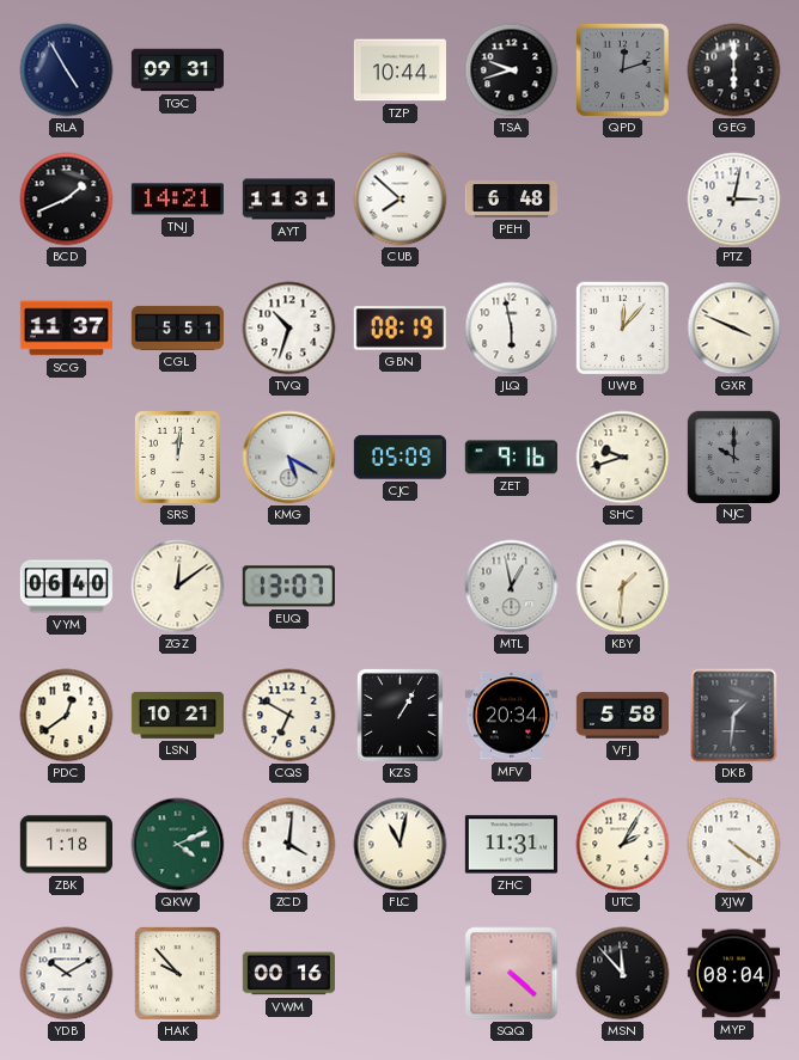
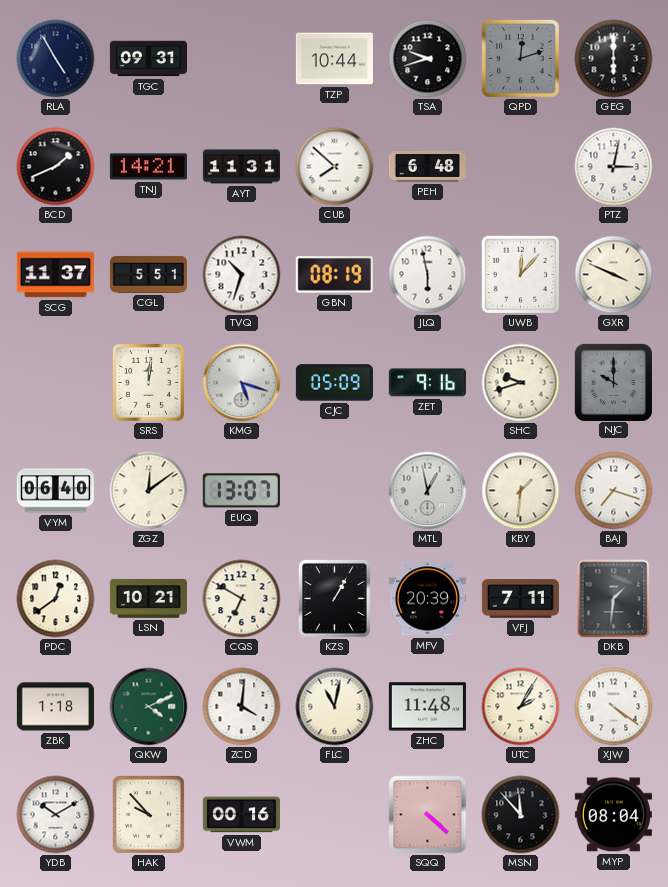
KMG: 5:20 -> 5:18 (242, 383)
BAJ: none -> 7:18 (614, 491)
MFV: 20:34 -> 20:39 (427, 599)
VFJ: 5:58 -> 7:11 (520, 599)
ZHC: 11:31 -> 11:48 (427, 707)
